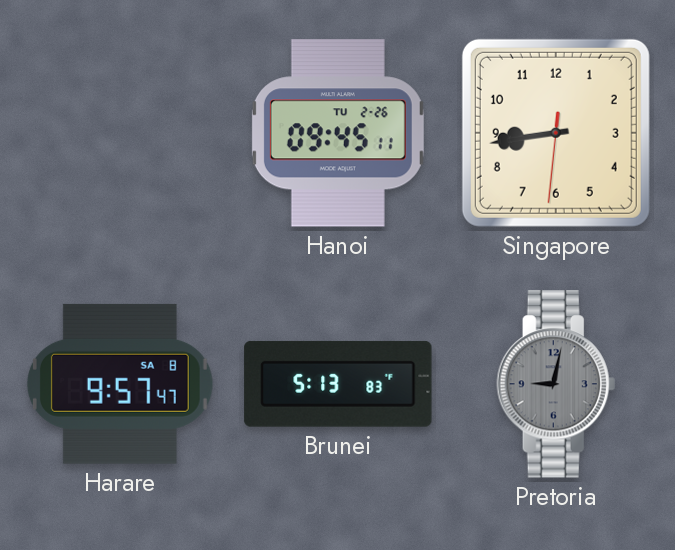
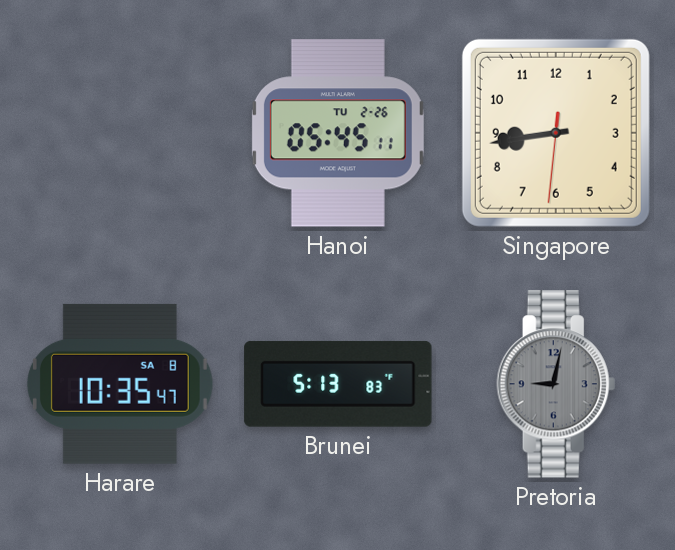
Hanoi: 09:45 -> 05:45 (338, 133)
Harare: 9:57 -> 10:35 (120, 384)
